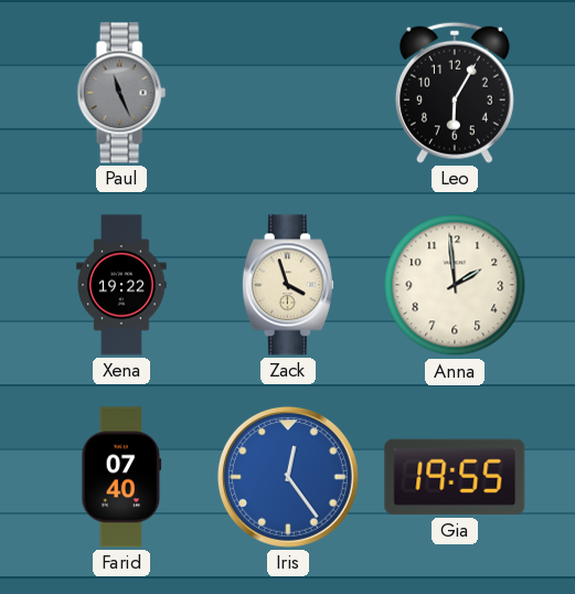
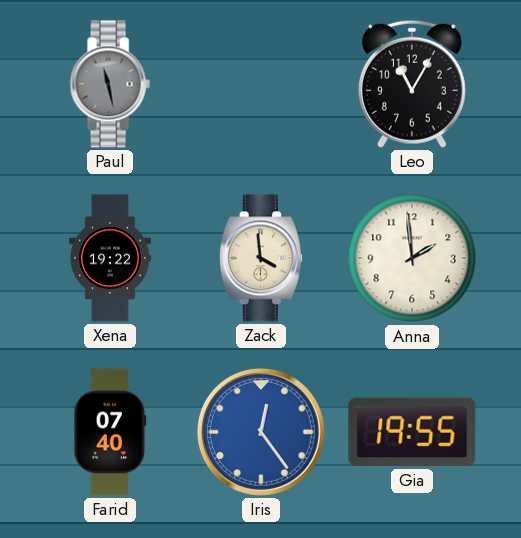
Paul: 11:26 -> 11:28 (110, 84)
Leo: 6:05 -> 11:05 (412, 84)
Zack: 3:57 -> 3:59 (261, 258)
